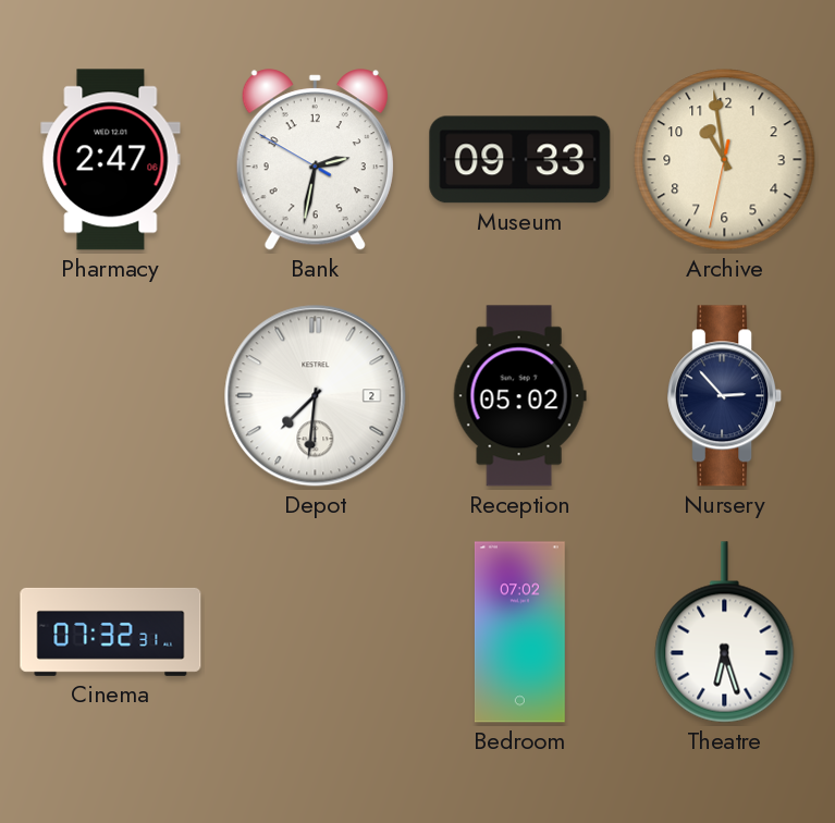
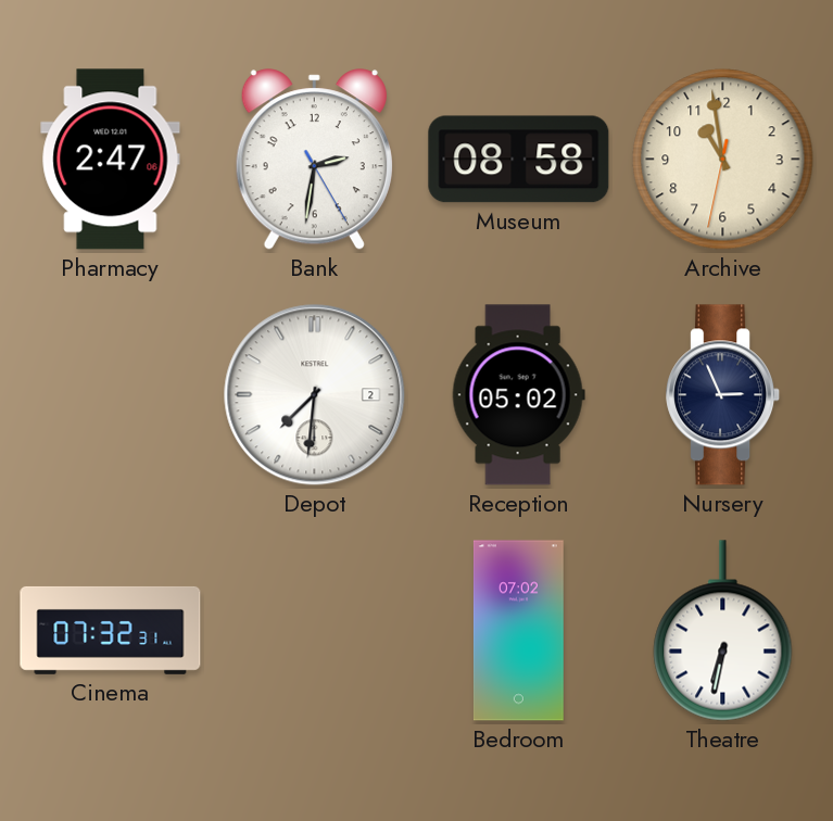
Bank: 2:31:50 -> 2:31:25 (314, 160)
Museum: 09:33 -> 08:58 (519, 160)
Nursery: 2:53 -> 2:56 (723, 395)
Theatre: 6:27 -> 6:32 (723, 631)
